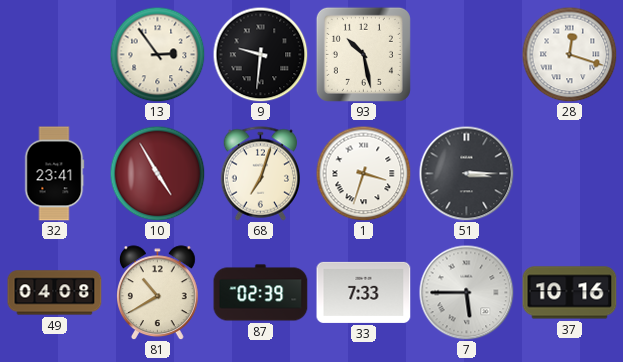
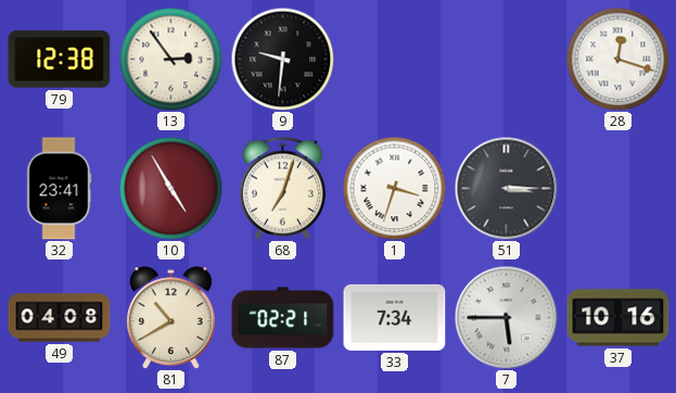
79: none -> 12:38 (60, 60)
93: 10:28 -> none (363, 54)
87: 02:39 -> 02:21 (283, 318)
33: 7:33 -> 7:34 (395, 317)
